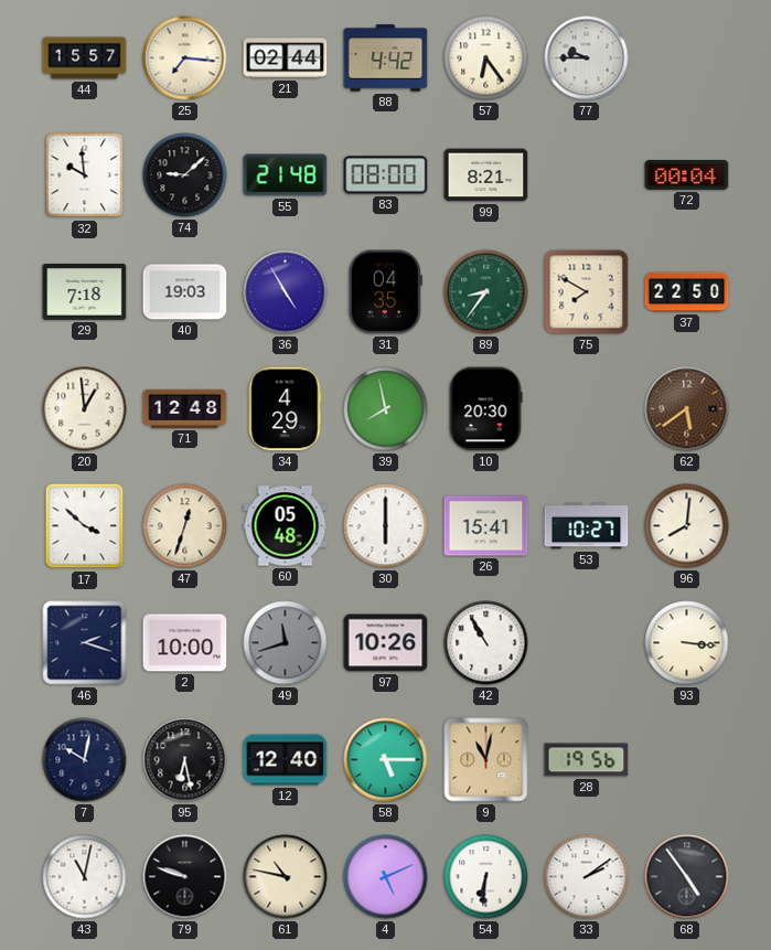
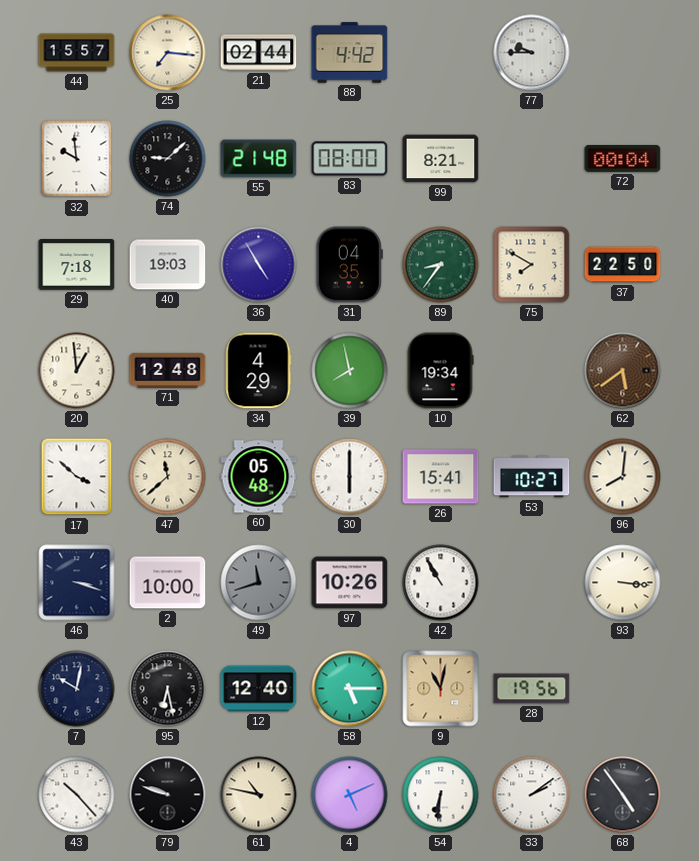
57: 6:24 -> none (486, 58)
10: 20:30 -> 19:34 (440, 371)
47: 12:33 -> 11:38 (168, 477)
46: 2:18 -> 3:18 (77, 583)
43: 11:02 -> 10:23 (77, 795)
